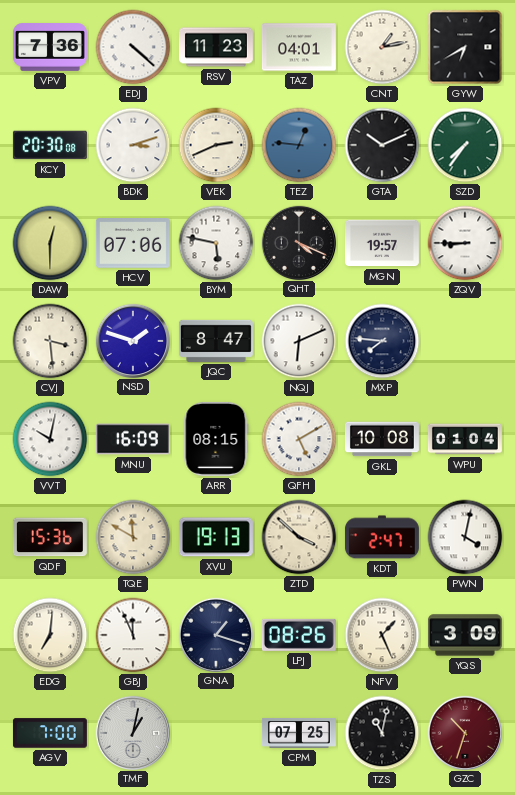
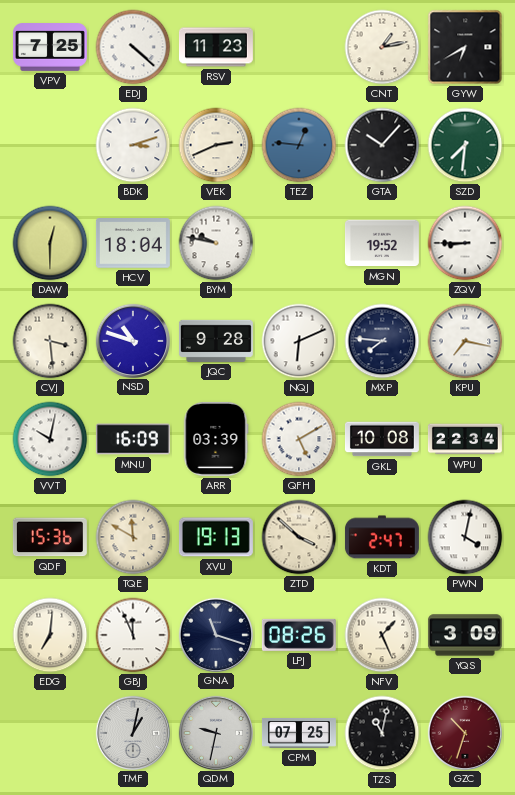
VPV: 7:36 -> 7:25 (50, 47)
TAZ: 04:01 -> none (299, 47)
KCY: 20:30 -> none (50, 145)
GTA: 10:11 -> 10:07 (382, 145)
SZD: 7:36 -> 7:31 (465, 145)
HCV: 07:06 -> 18:04 (133, 243)
BYM: 5:47 -> 9:47 (216, 243)
QHT: 4:19 -> none (298, 242)
MGN: 19:57 -> 19:52 (382, 243)
NSD: 1:48 -> 10:48 (132, 340)
JQC: 8:47 -> 9:28 (216, 341)
KPU: none -> 7:17 (465, 341)
ARR: 08:15 -> 03:39 (216, 439)
WPU: 01:04 -> 22:34 (465, 439)
GNA: 1:18 -> 11:18 (215, 634)
AGV: 7:00 -> none (50, 733)
QDM: none -> 9:32 (215, 732)
